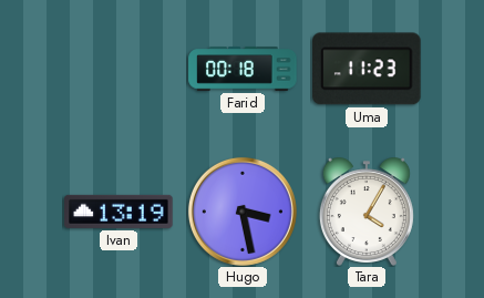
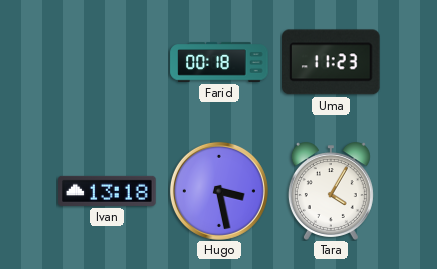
Ivan: 13:19 -> 13:18 (107, 191)
